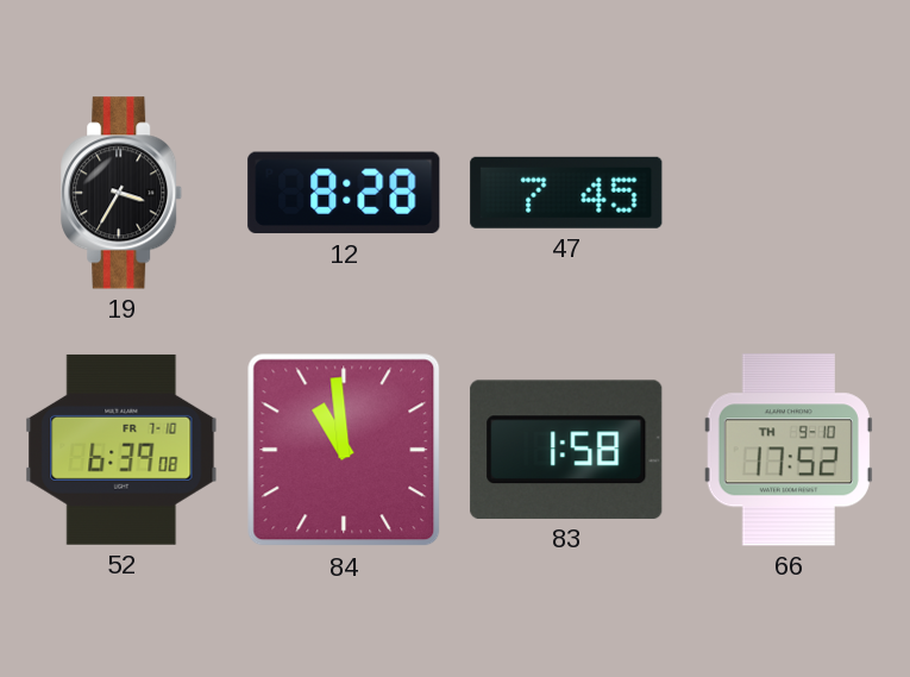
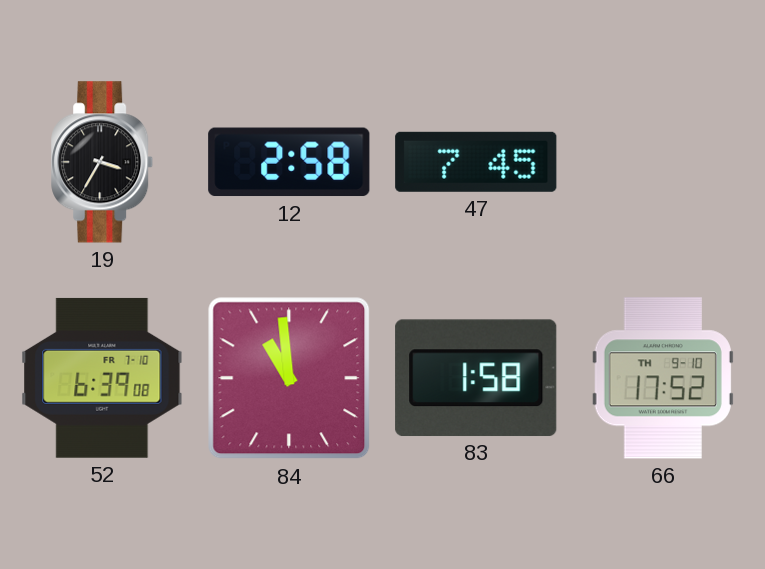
12: 8:28 -> 2:58 (289, 162)
